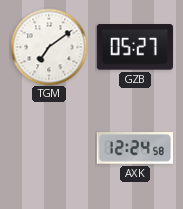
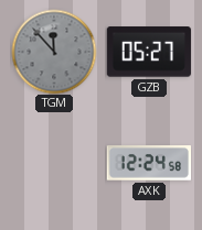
TGM: 7:09 -> 11:53 (54, 52)
TGM dial: white -> grey (54, 52)
